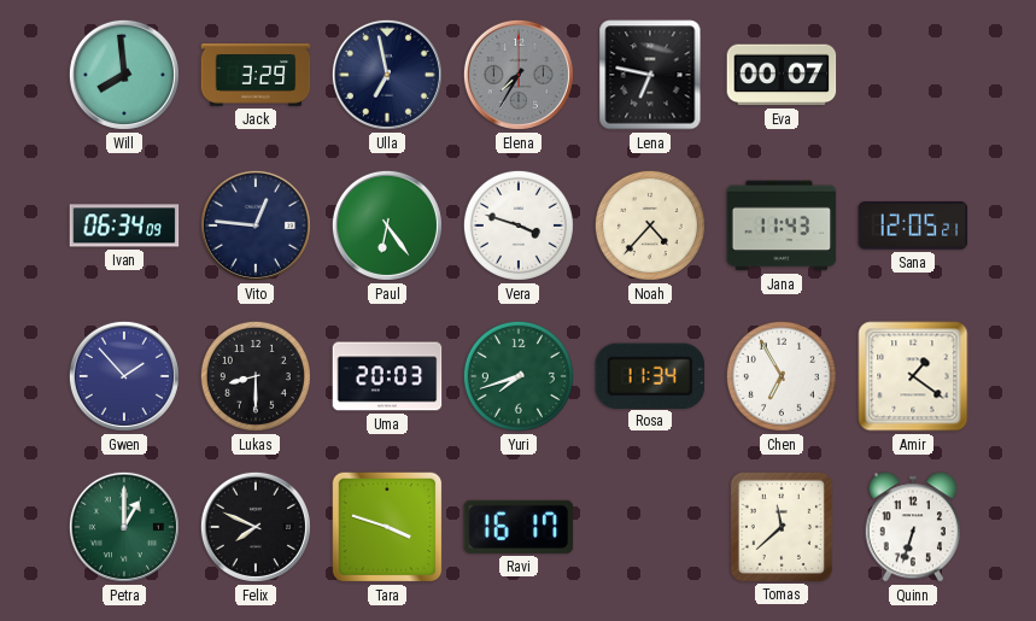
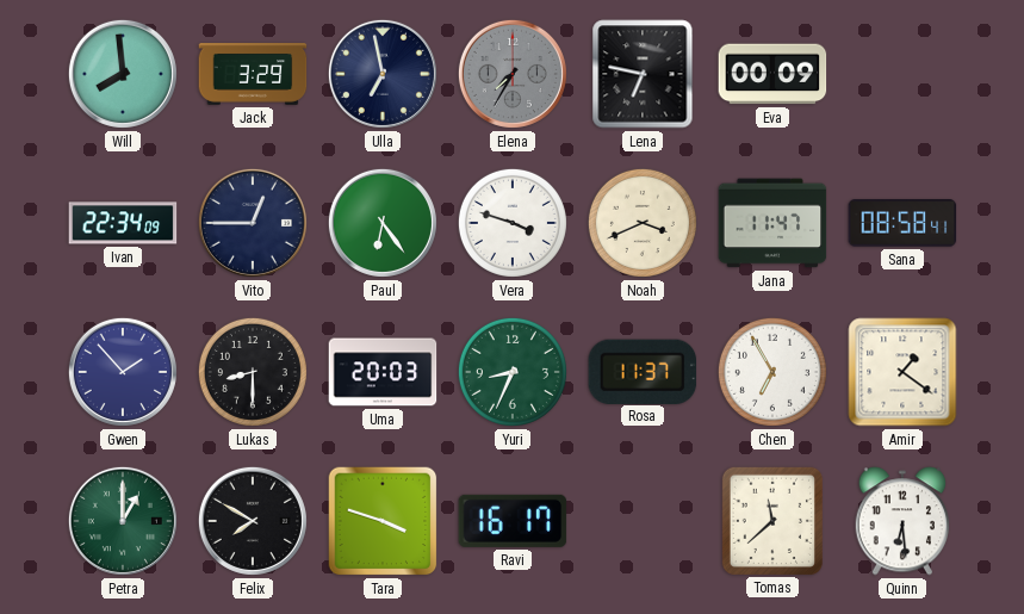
Eva: 00:07 -> 00:09 (772, 74)
Ivan: 06:34 -> 22:34 (123, 223)
Vito: 12:46 -> 12:45 (253, 223)
Noah: 4:37 -> 3:41 (643, 223)
Jana: 11:43 -> 11:47 (772, 223)
Sana: 12:05 -> 08:58 (902, 223)
Yuri: 7:42 -> 8:34 (513, 372)
Rosa: 11:34 -> 11:37 (643, 371)
Felix: 7:49 -> 7:50 (253, 521)
Quinn: 6:33 -> 6:29 (902, 521)
